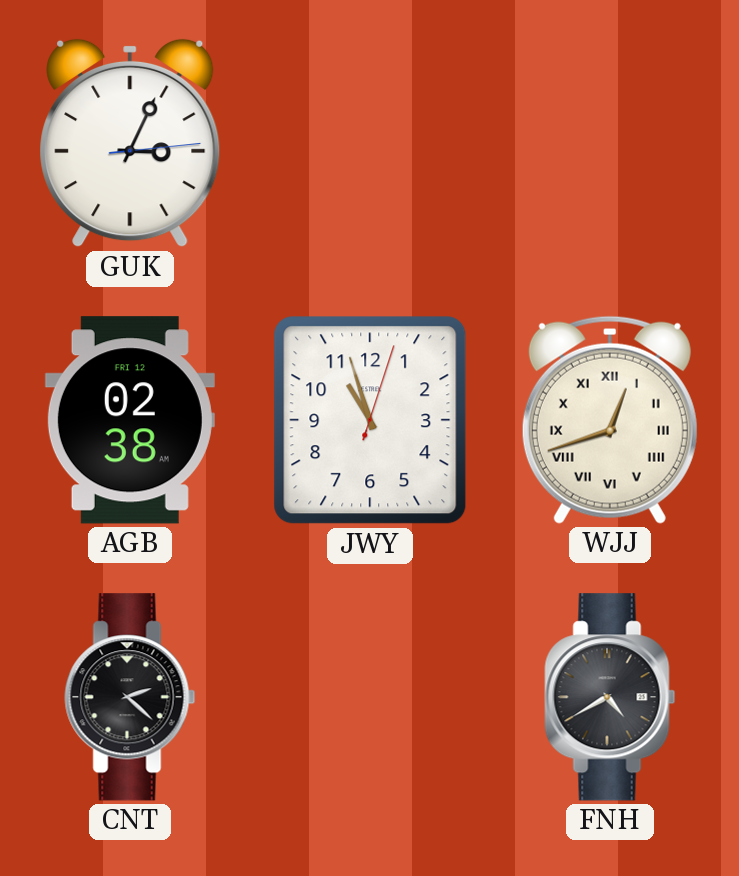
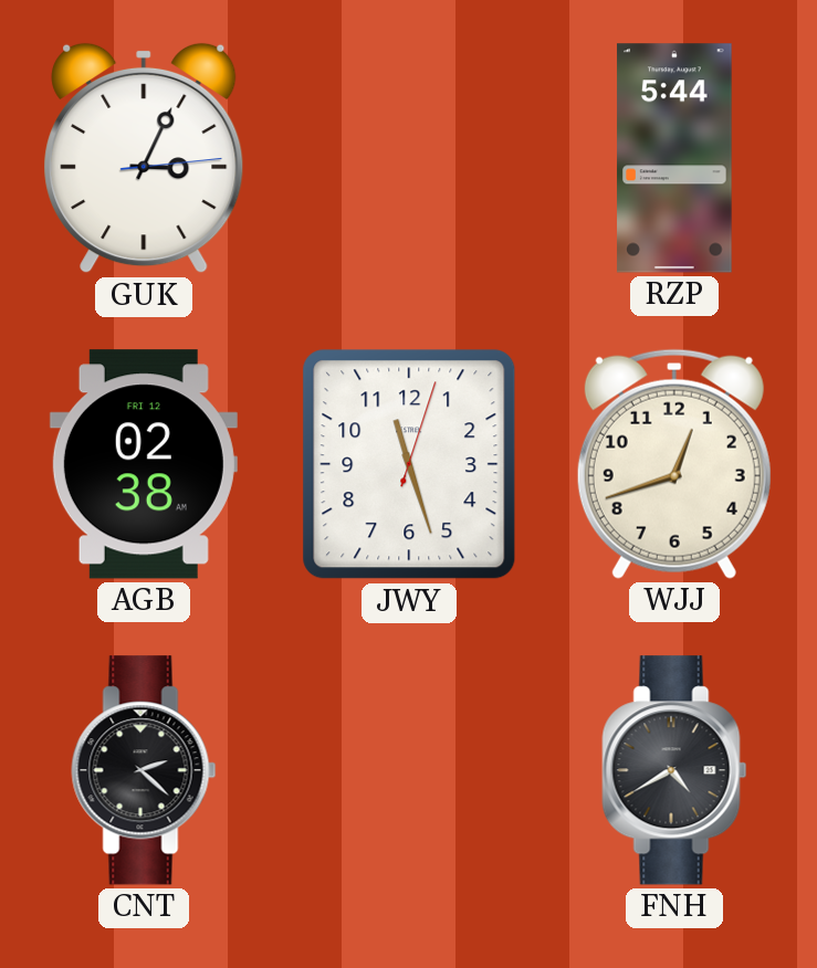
RZP: none -> 5:44 (674, 158)
JWY: 10:57 -> 11:27 (409, 464)
WJJ numerals: Roman -> Arabic (674, 464)
